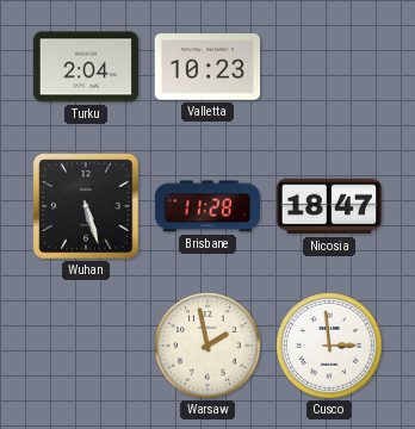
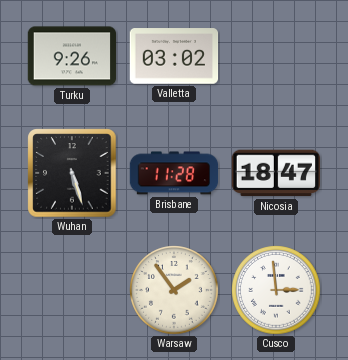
Turku: 2:04 -> 9:26 (72, 56)
Valletta: 10:23 -> 03:02 (174, 56)
Warsaw: 1:58 -> 1:54 (174, 290)
